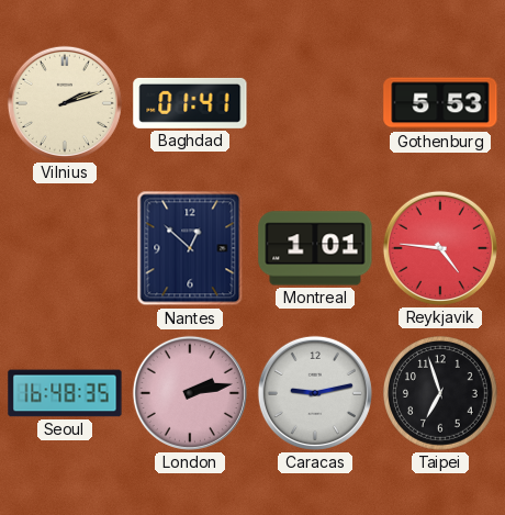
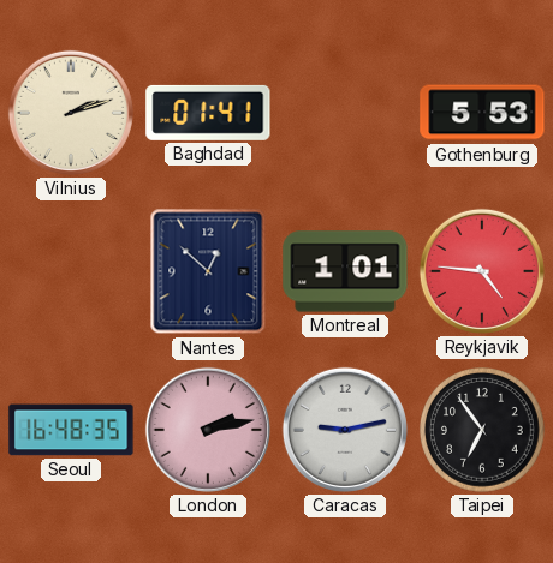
Taipei: 6:57 -> 6:54 (483, 431)
